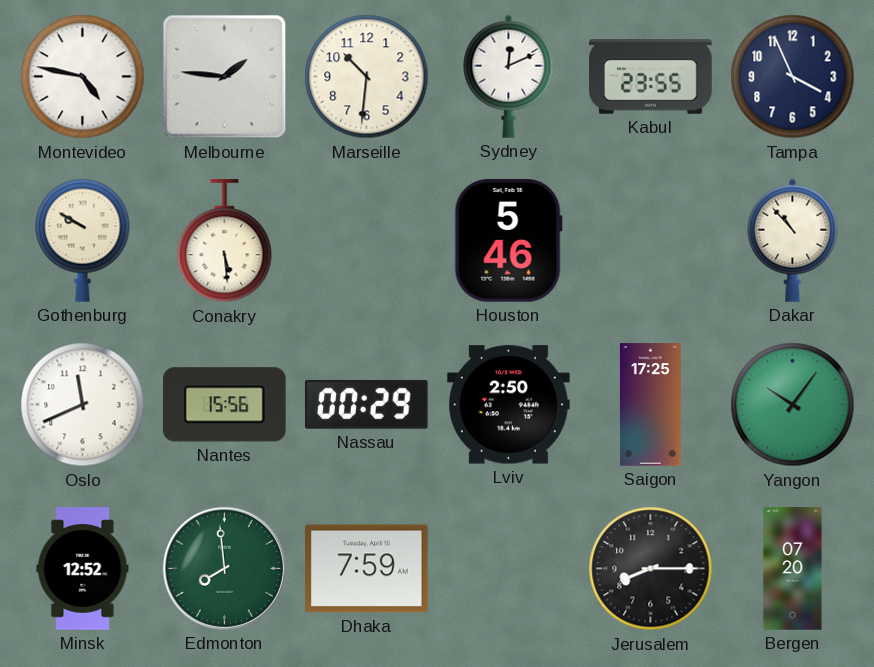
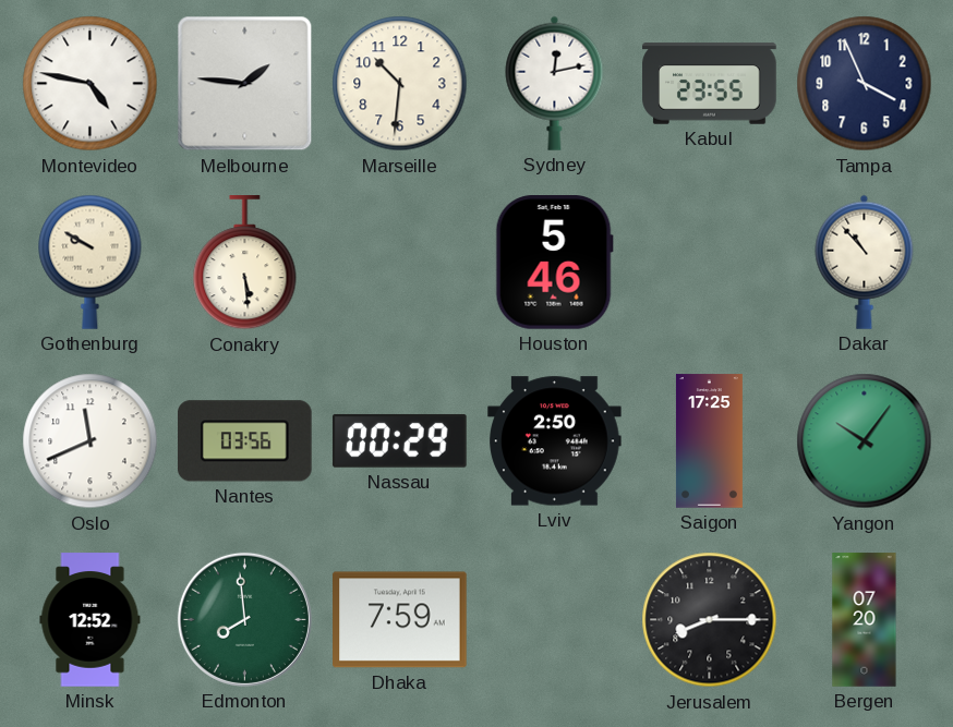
Sydney: 12:11 -> 12:13 (555, 83)
Nantes: 15:56 -> 03:56 (244, 441)
